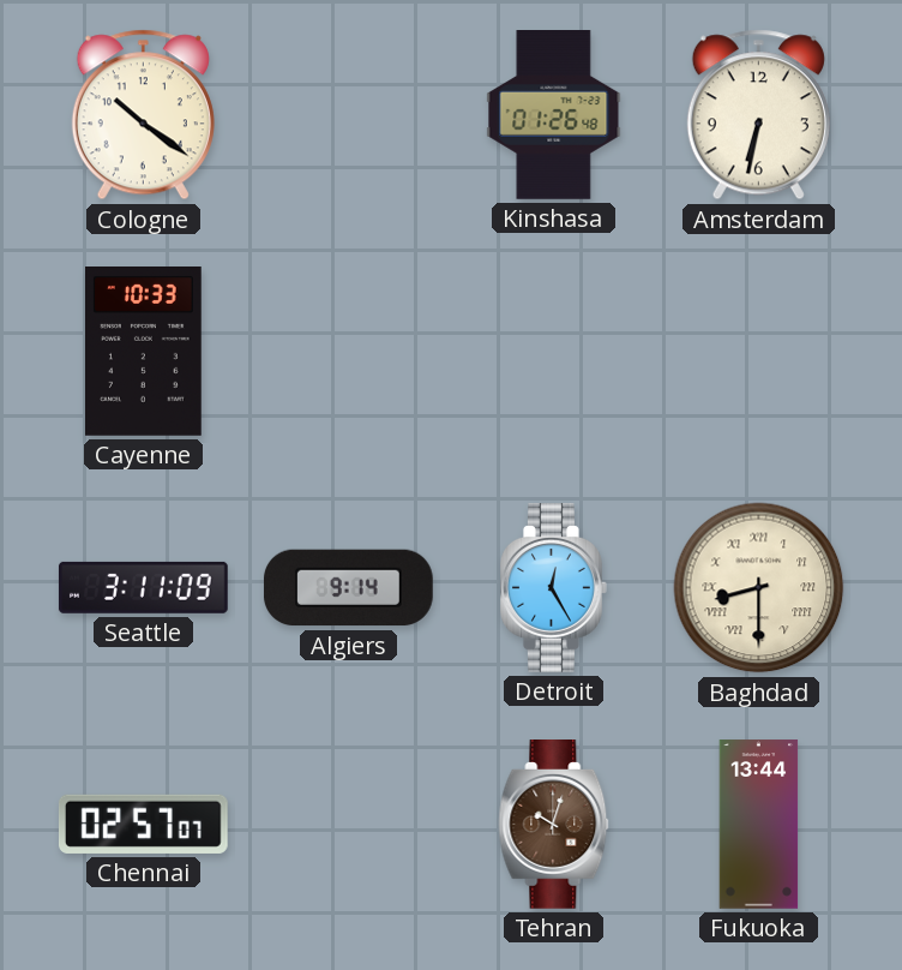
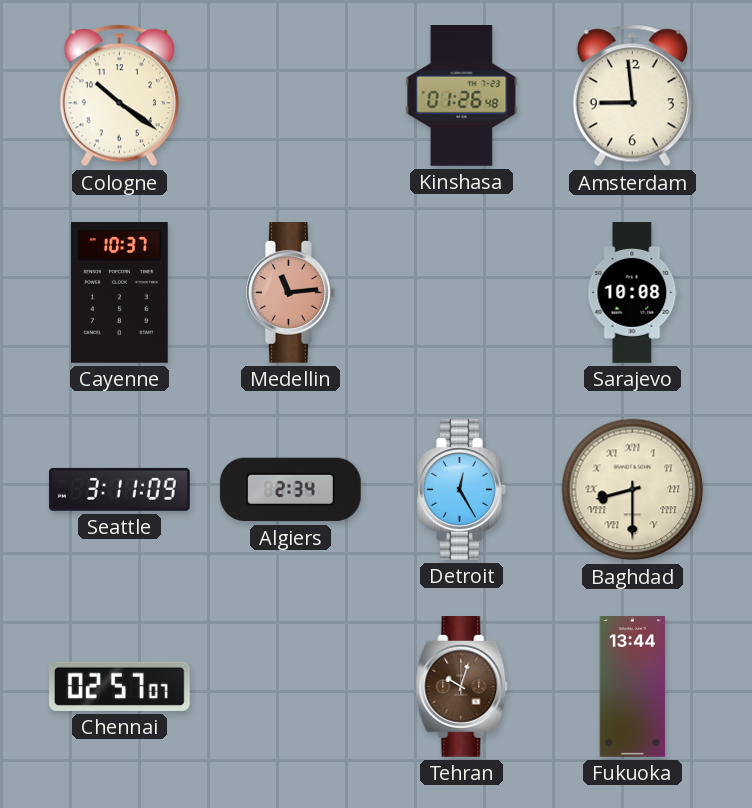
Amsterdam: 6:32 -> 8:59 (632, 96)
Cayenne: 10:33 -> 10:37 (120, 293)
Medellin: none -> 11:14 (291, 293)
Sarajevo: none -> 10:08 (633, 293)
Algiers: 9:14 -> 2:34 (290, 490)
